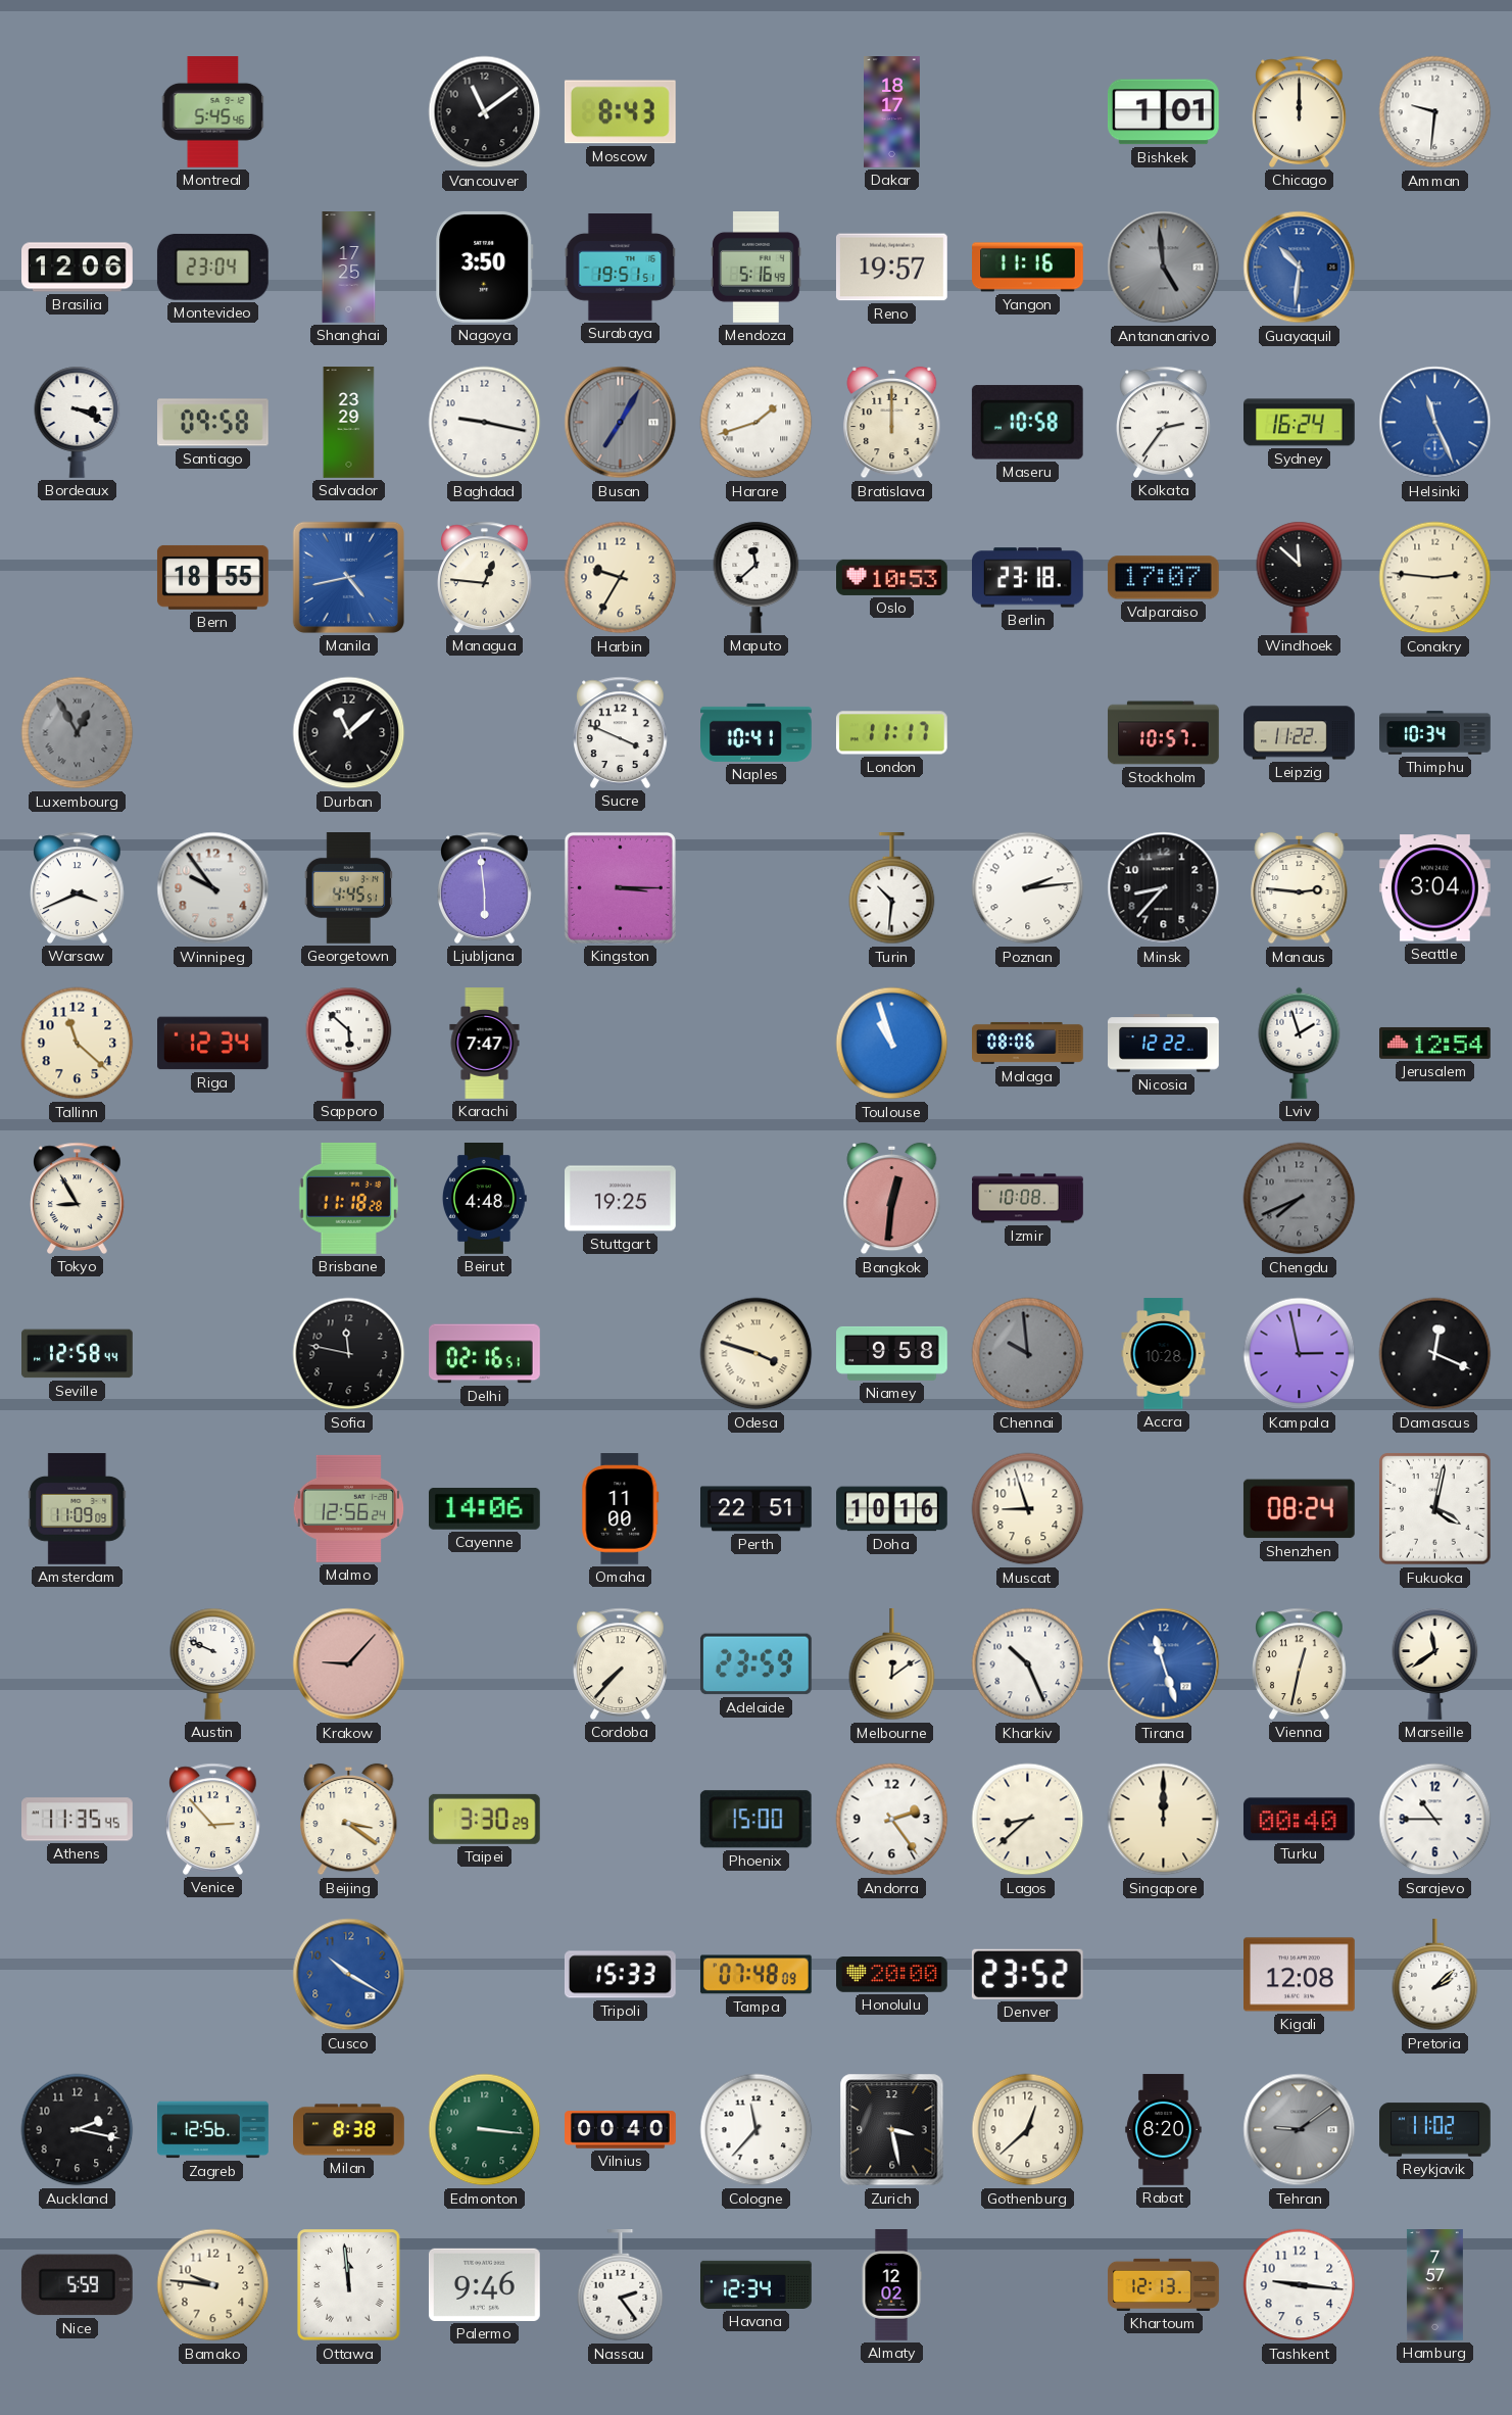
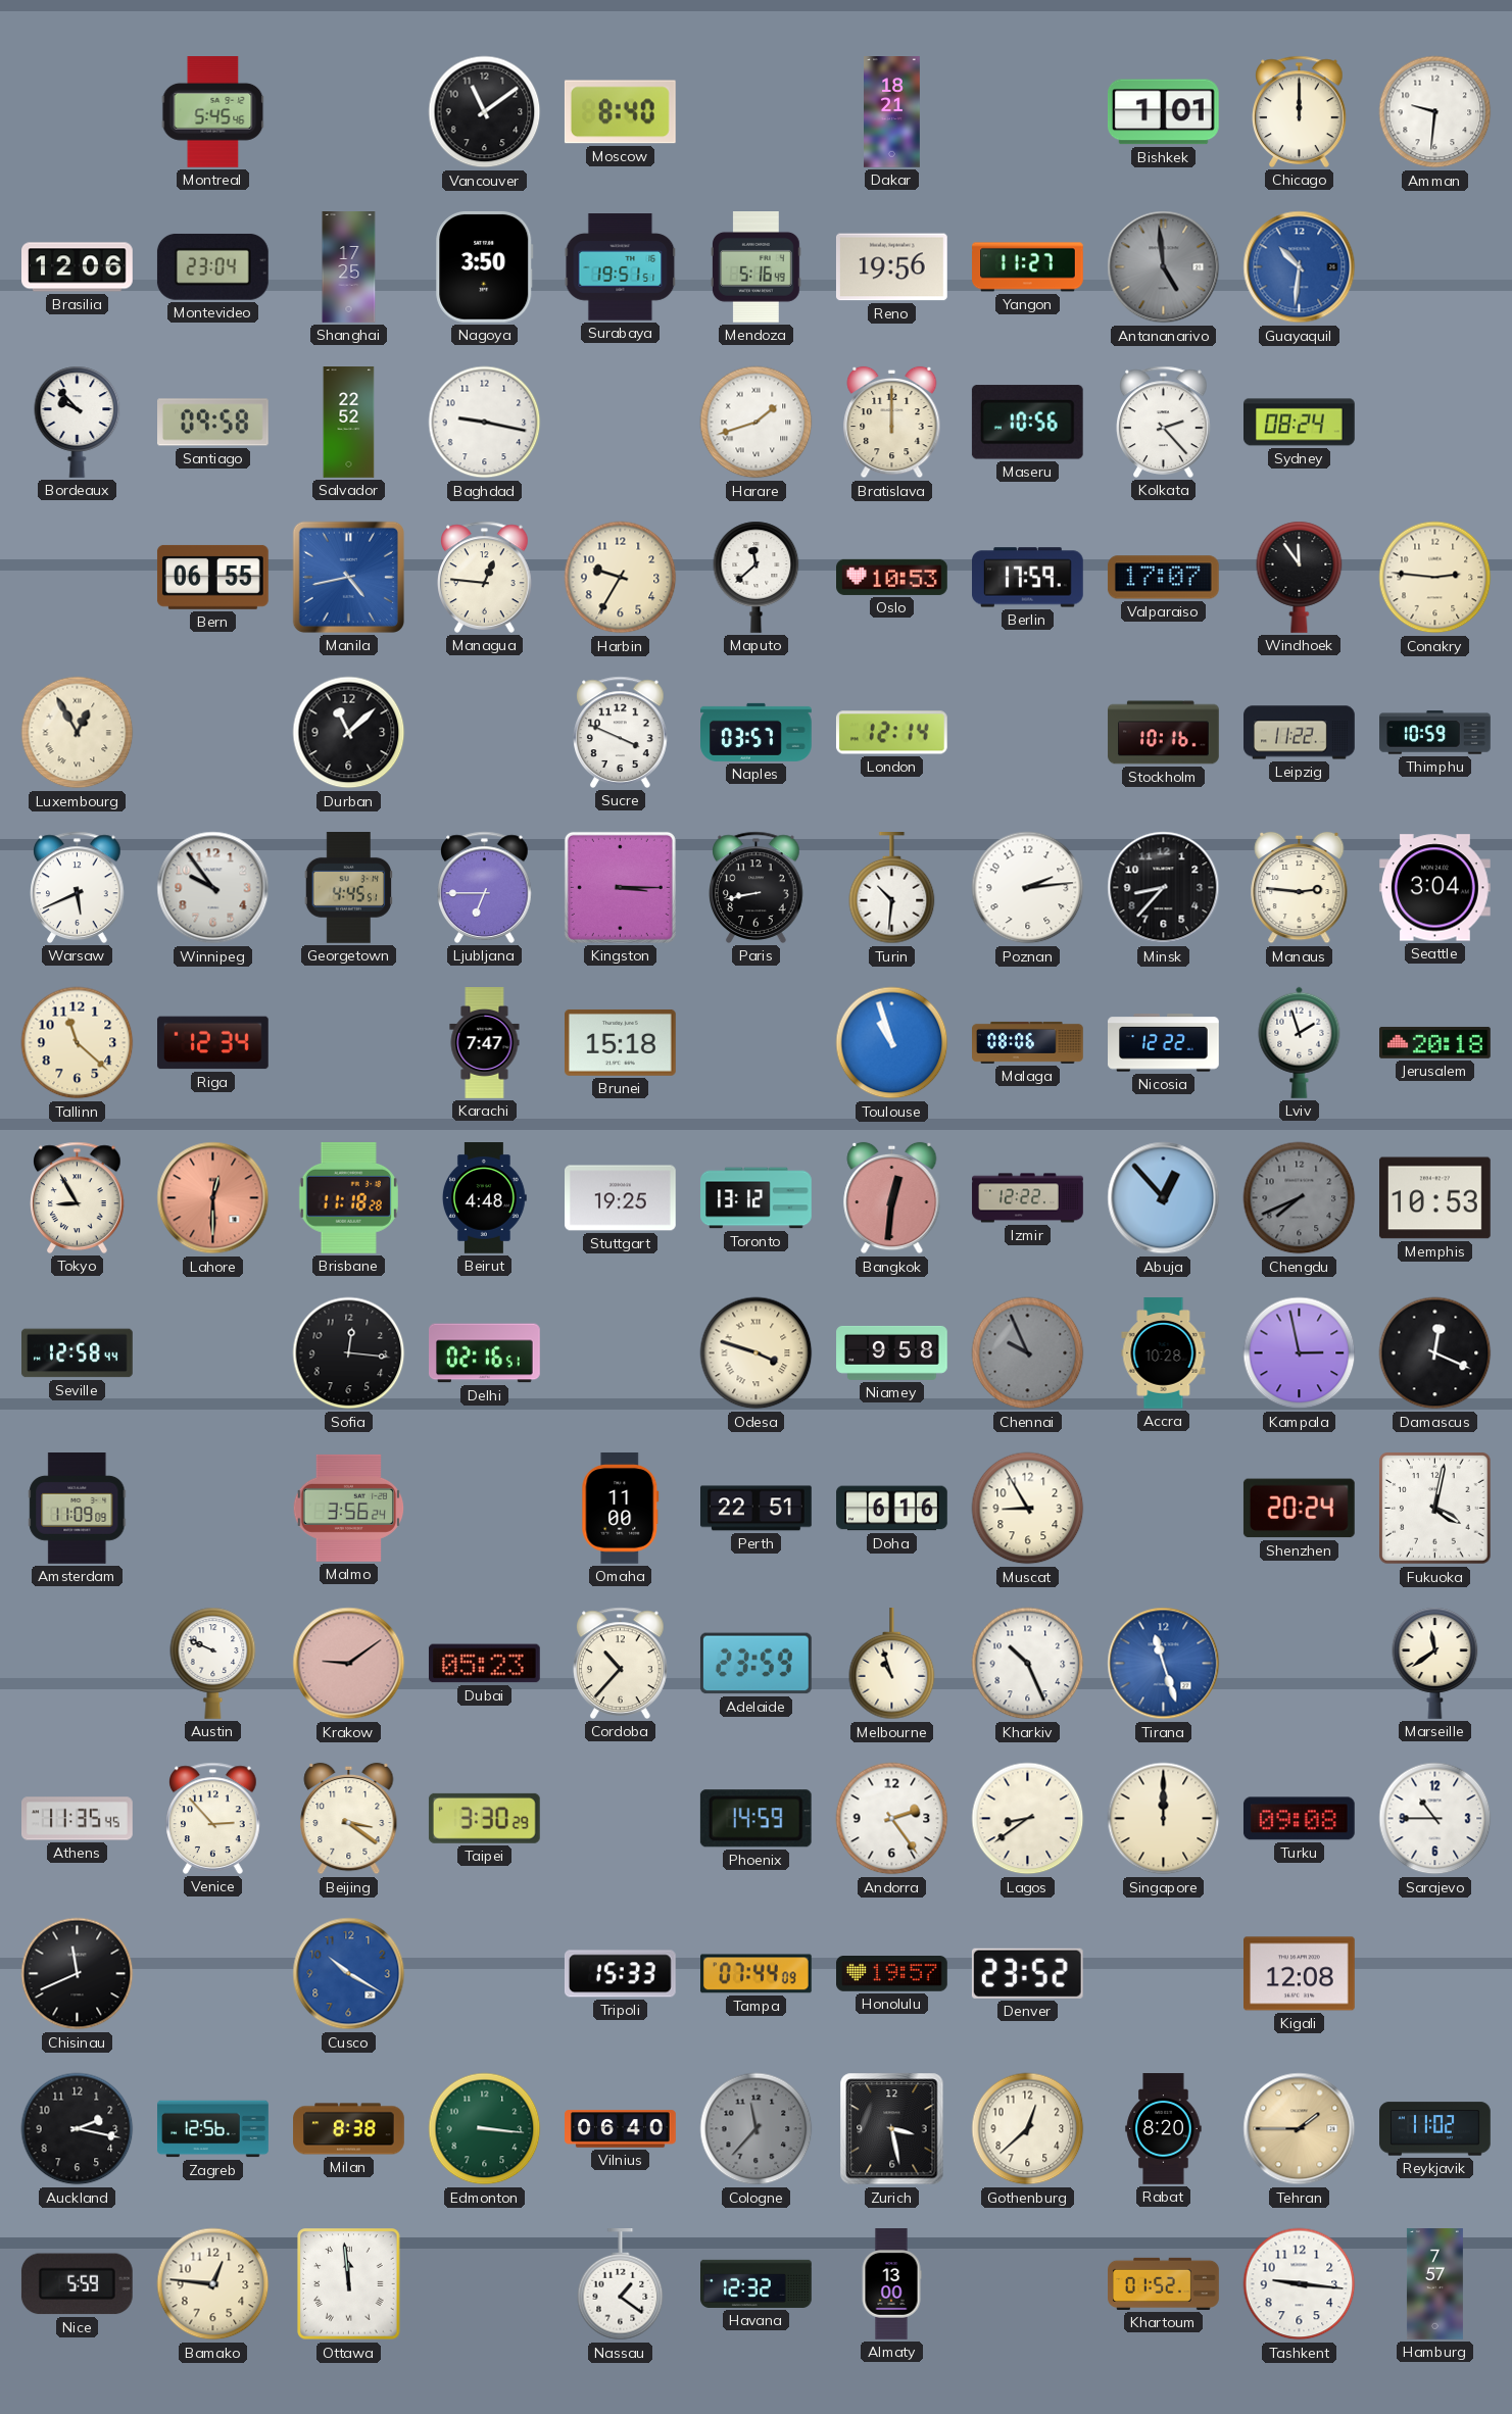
Moscow: 8:43 -> 8:40 (620, 112)
Dakar: 18:17 -> 18:21 (892, 112)
Reno: 19:57 -> 19:56 (891, 267)
Yangon: 11:16 -> 11:27 (1028, 267)
Bordeaux: 3:19 -> 9:53 (78, 422)
Salvador: 23:29 -> 22:52 (349, 423)
Busan: 7:05 -> none (621, 423)
Maseru: 10:58 -> 10:56 (1027, 423)
Kolkata: 2:36 -> 2:23 (1164, 422)
Sydney: 16:24 -> 08:24 (1300, 423)
Helsinki: 11:26 -> none (1435, 423)
Bern: 18:55 -> 06:55 (212, 577)
Berlin: 23:18 -> 17:59 (1028, 578)
Windhoek: 11:52 -> 11:54 (1300, 577)
Luxembourg dial: grey -> cream (78, 733)
Naples: 10:41 -> 03:57 (757, 732)
London: 11:17 -> 12:14 (891, 733)
Stockholm: 10:57 -> 10:16 (1164, 733)
Thimphu: 10:34 -> 10:59 (1435, 733)
Warsaw: 3:41 -> 5:41 (78, 887)
Ljubljana: 5:59 -> 6:45 (485, 887)
Paris: none -> 8:43 (757, 887)
Sapporo: 5:52 -> none (349, 1043)
Brunei: none -> 15:18 (621, 1042)
Jerusalem: 12:54 -> 20:18 (1435, 1043)
Lahore: none -> 12:30 (213, 1198)
Toronto: none -> 13:12 (757, 1198)
Izmir: 10:08 -> 12:22 (1028, 1198)
Abuja: none -> 12:53 (1164, 1198)
Memphis: none -> 10:53 (1435, 1198)
Sofia: 11:47 -> 12:16 (349, 1353)
Chennai: 9:59 -> 9:56 (1028, 1353)
Malmo: 12:56 -> 3:56 (349, 1508)
Cayenne: 14:06 -> none (484, 1508)
Doha: 10:16 -> 6:16 (892, 1509)
Muscat: 8:57 -> 8:55 (1028, 1509)
Shenzhen: 08:24 -> 20:24 (1299, 1509)
Krakow: 9:07 -> 9:09 (349, 1664)
Dubai: none -> 05:23 (485, 1664)
Cordoba: 7:37 -> 10:37 (621, 1663)
Melbourne: 12:09 -> 10:57 (892, 1665)
Vienna: 12:32 -> none (1300, 1663)
Phoenix: 15:00 -> 14:59 (755, 1819)
Lagos: 8:38 -> 8:39 (1028, 1819)
Turku: 00:40 -> 09:08 (1299, 1819)
Chisinau: none -> 11:41 (78, 1974)
Tampa: 07:48 -> 07:44 (757, 1974)
Honolulu: 20:00 -> 19:57 (892, 1974)
Pretoria: 2:08 -> none (1435, 1976)
Vilnius: 00:40 -> 06:40 (621, 2129)
Cologne dial: white -> grey (757, 2129)
Tehran: 9:09 -> 1:45 (1300, 2129)
Tehran dial: grey -> champagne (1300, 2129)
Bamako: 9:46 -> 12:46 (213, 2284)
Palermo: 9:46 -> none (485, 2284)
Nassau: 2:24 -> 1:21 (621, 2285)
Havana: 12:34 -> 12:32 (757, 2283)
Almaty: 12:02 -> 13:00 (891, 2284)
Khartoum: 12:13 -> 01:52 (1164, 2283)
